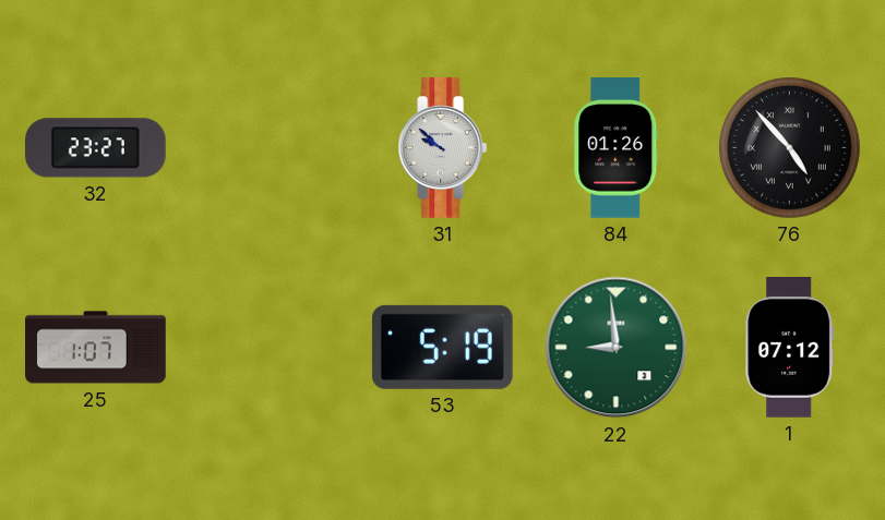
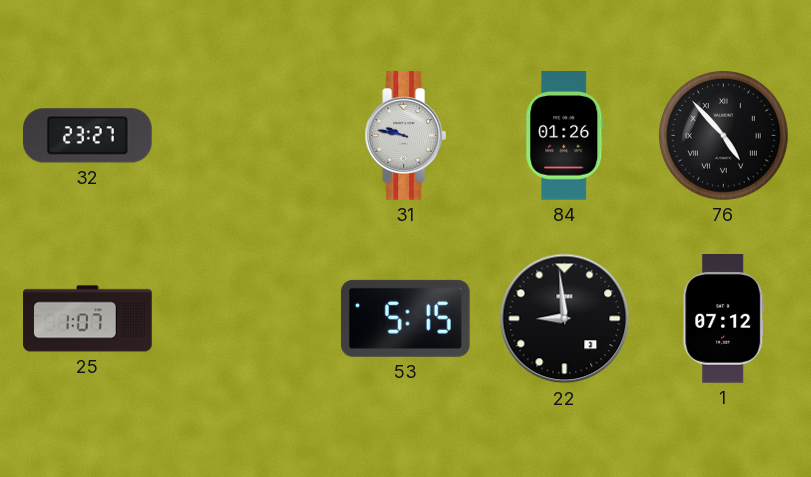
31: 9:52 -> 9:47 (406, 136)
53: 5:19 -> 5:15 (405, 318)
22 dial: green -> black (565, 319)
